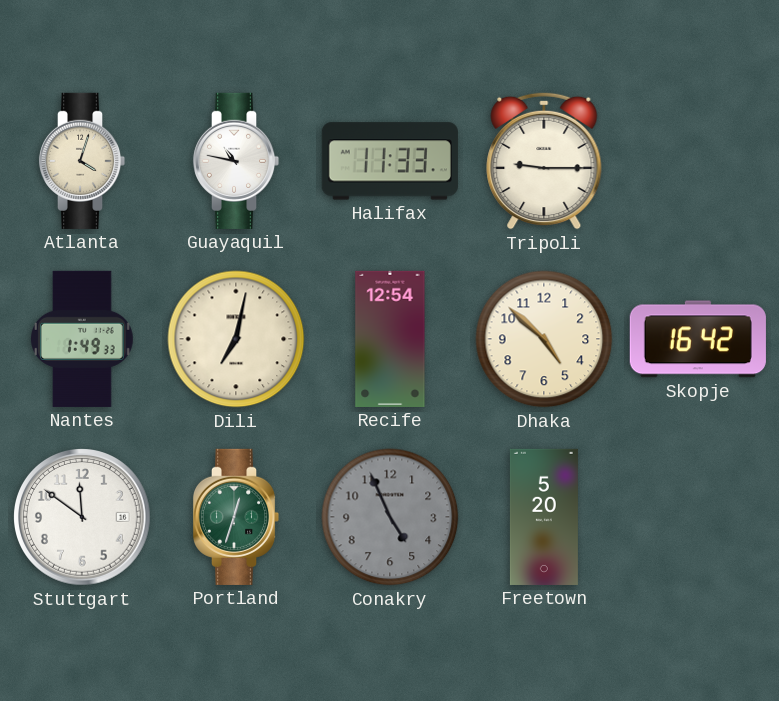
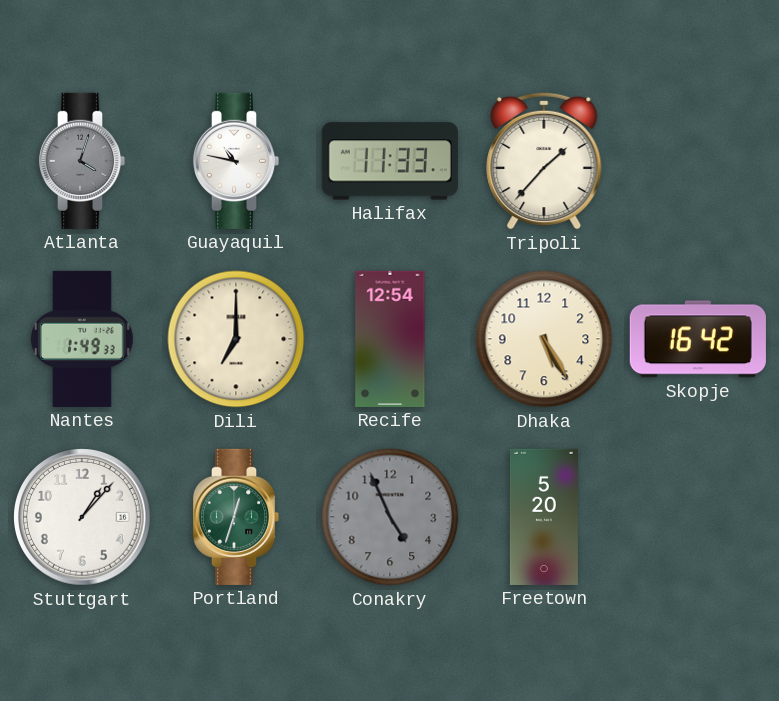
Atlanta dial: cream -> grey (82, 161)
Tripoli: 9:15 -> 1:37 (544, 161)
Dili: 7:02 -> 7:00 (236, 339)
Dhaka: 4:52 -> 5:25 (544, 339)
Stuttgart: 11:51 -> 1:07 (83, 518)
